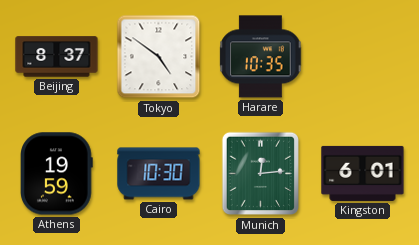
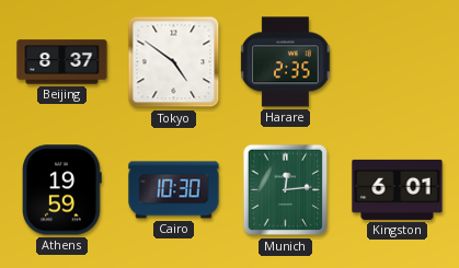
Harare: 10:35 -> 2:35 (286, 62)
